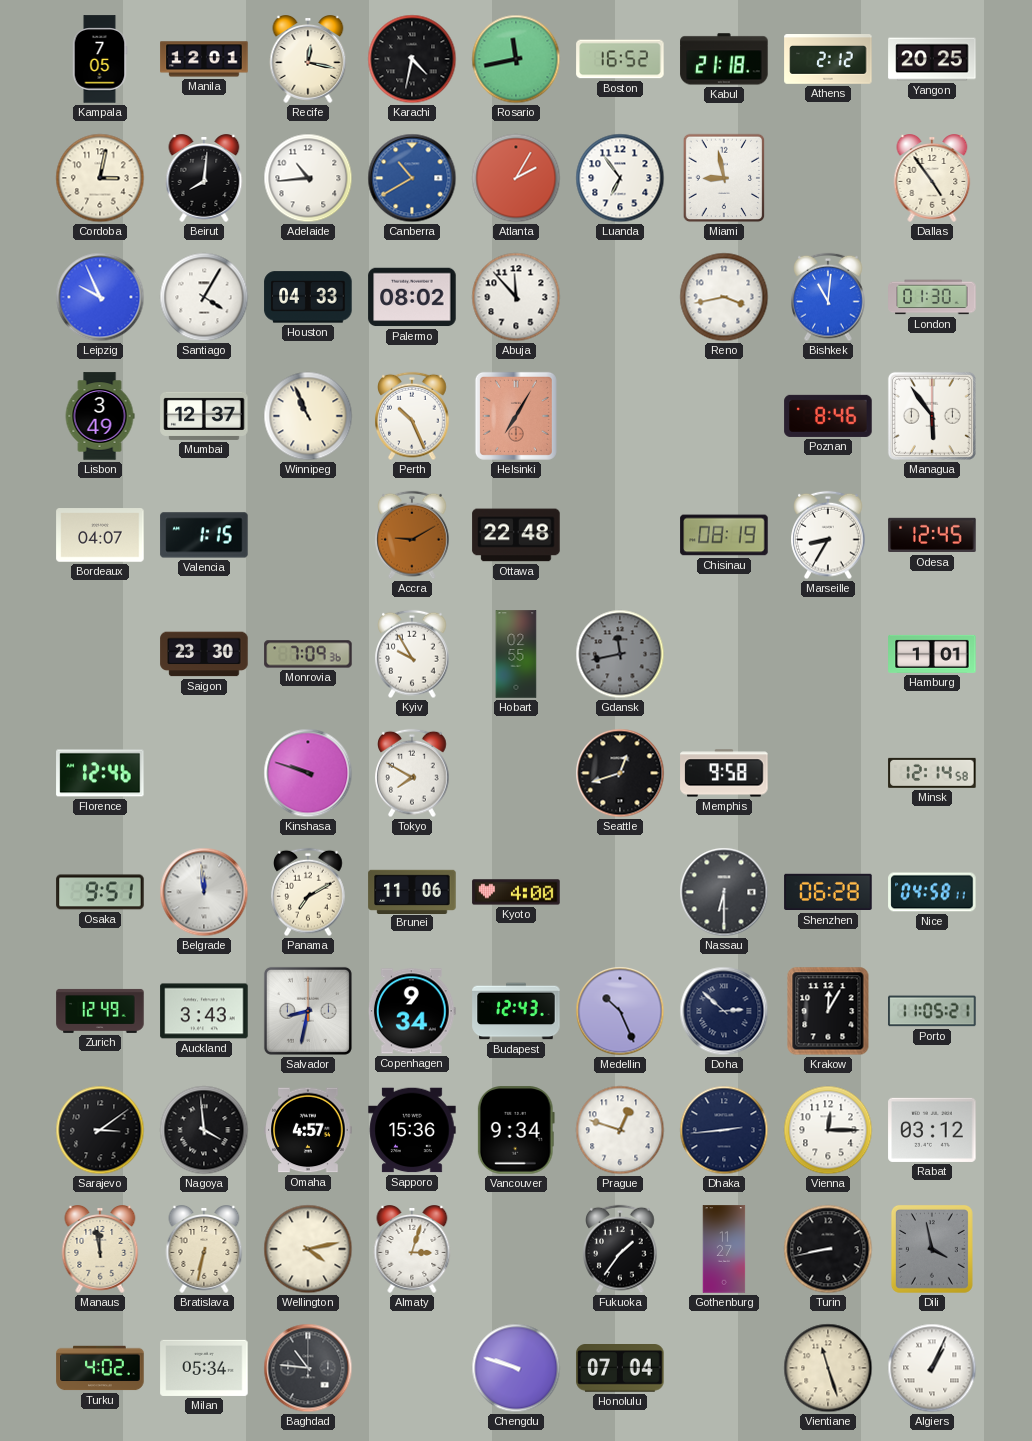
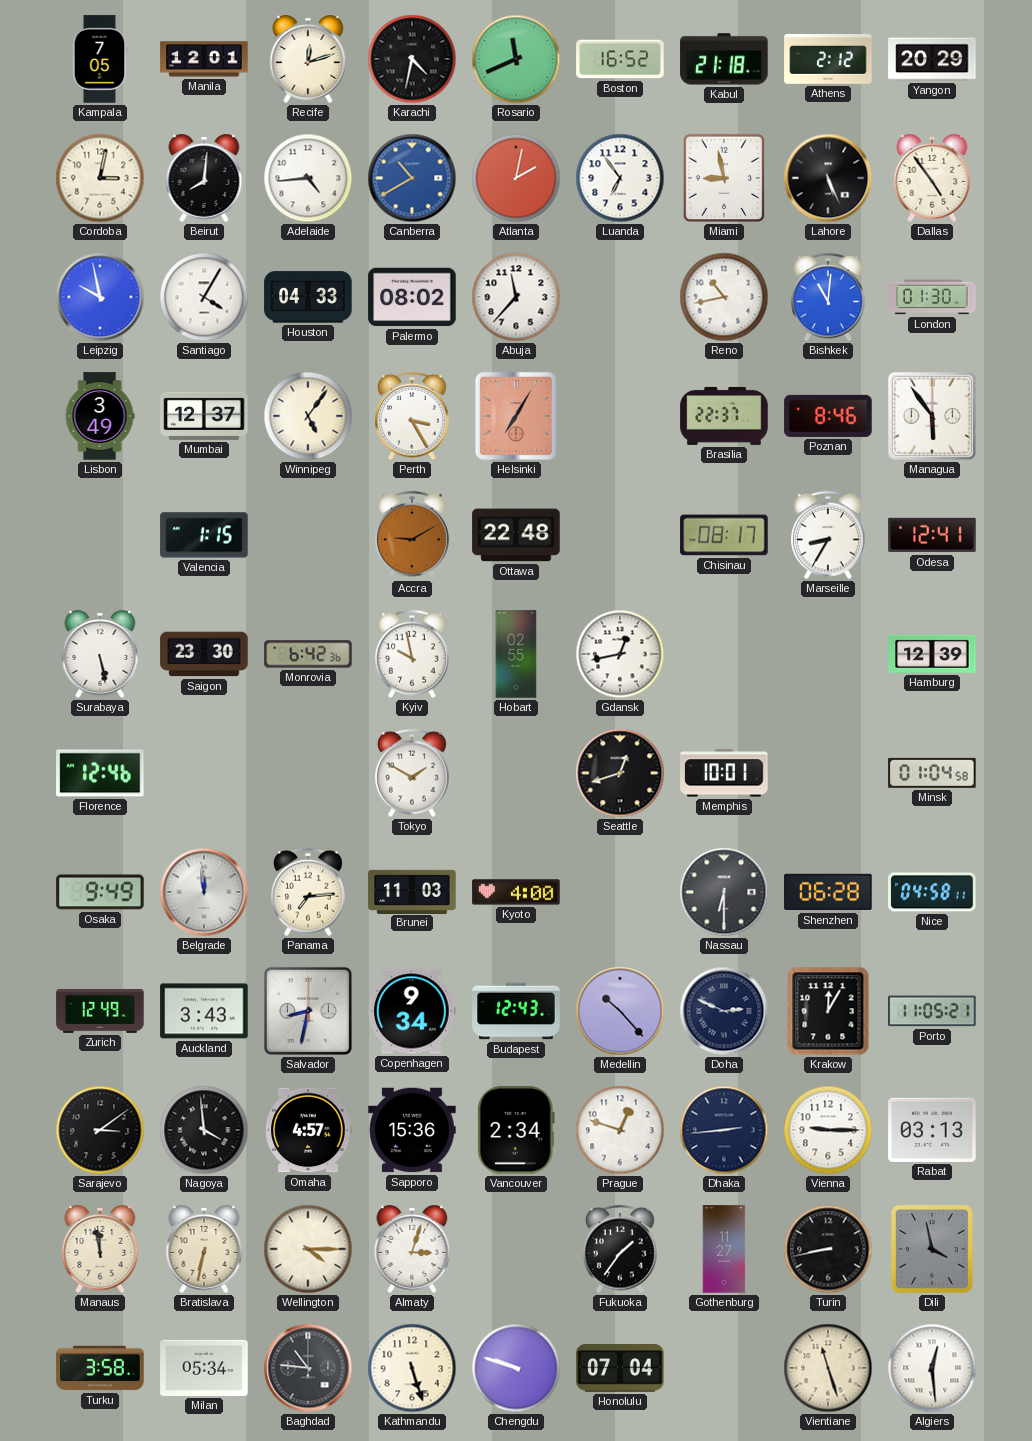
Recife: 12:17 -> 12:12 (308, 60)
Rosario: 11:43 -> 11:41 (516, 59)
Yangon: 20:25 -> 20:29 (932, 59)
Adelaide: 10:44 -> 4:44 (308, 178)
Atlanta: 2:05 -> 2:02 (516, 178)
Lahore: none -> 5:26 (828, 178)
Leipzig: 9:56 -> 9:58 (100, 297)
Abuja: 11:53 -> 11:37 (516, 297)
Reno: 3:43 -> 10:43 (724, 297)
Winnipeg: 10:56 -> 5:06 (308, 416)
Perth: 10:26 -> 3:25 (412, 416)
Brasilia: none -> 22:37 (724, 416)
Bordeaux: 04:07 -> none (100, 535)
Chisinau: 08:19 -> 08:17 (724, 535)
Odesa: 12:45 -> 12:41 (932, 535)
Surabaya: none -> 5:28 (100, 655)
Monrovia: 7:09 -> 6:42 (308, 654)
Kyiv: 9:55 -> 9:58 (412, 654)
Gdansk: 11:43 -> 12:43 (620, 654)
Gdansk dial: grey -> white (620, 654)
Hamburg: 1:01 -> 12:39 (932, 654)
Kinshasa: 9:48 -> none (308, 773)
Tokyo: 7:50 -> 1:50 (412, 773)
Memphis: 9:58 -> 10:01 (724, 773)
Minsk: 12:14 -> 01:04 (932, 773)
Osaka: 9:51 -> 9:49 (100, 892)
Panama: 7:10 -> 7:14 (308, 892)
Brunei: 11:06 -> 11:03 (412, 891)
Medellin: 10:26 -> 10:23 (620, 1011)
Doha: 2:52 -> 2:49 (724, 1011)
Vancouver: 9:34 -> 2:34 (516, 1130)
Vienna: 12:15 -> 9:15 (828, 1130)
Rabat: 03:12 -> 03:13 (932, 1130)
Wellington: 4:13 -> 4:15 (308, 1249)
Turku: 4:02 -> 3:58 (100, 1368)
Kathmandu: none -> 5:27 (412, 1368)
Algiers: 1:04 -> 12:29 (932, 1368)
